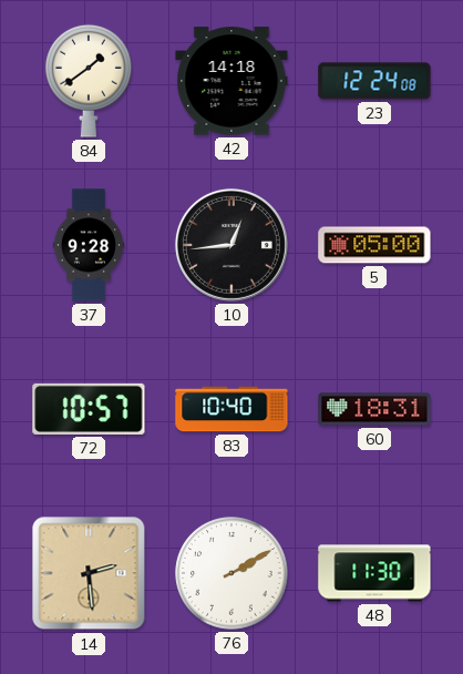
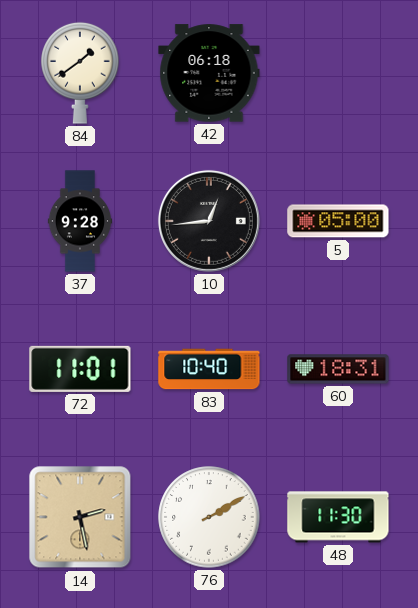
42: 14:18 -> 06:18 (209, 73)
23: 12:24 -> none (374, 81)
72: 10:57 -> 11:01 (80, 369)
14: 2:29 -> 2:28 (80, 517)
